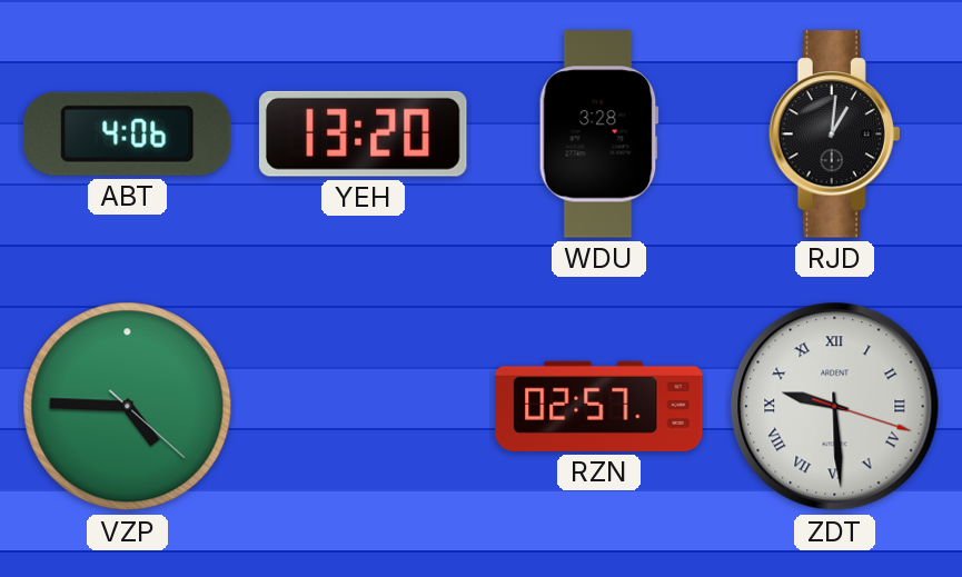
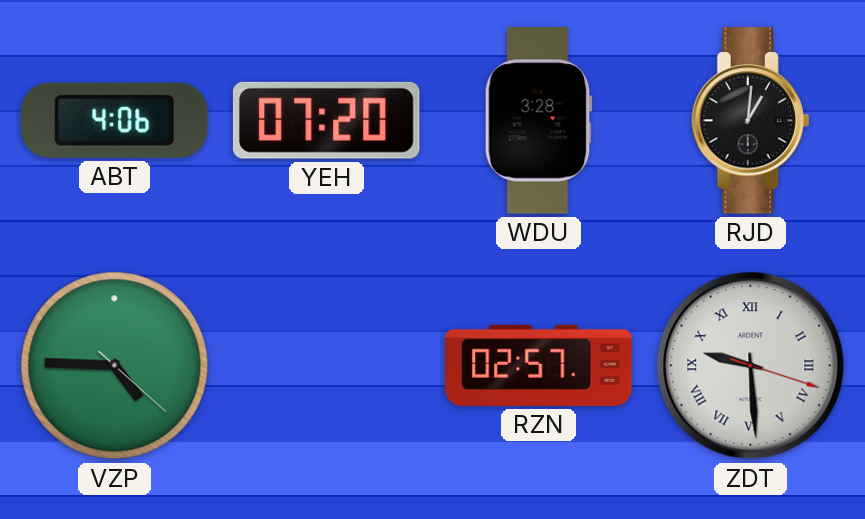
YEH: 13:20 -> 07:20 (326, 120)
